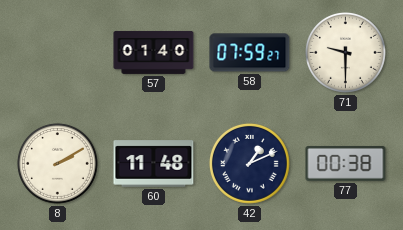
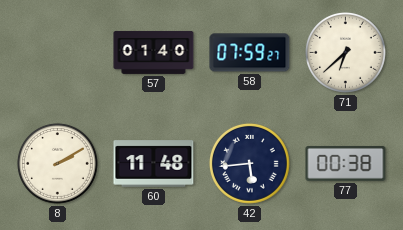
71: 9:30 -> 6:38 (345, 52)
42: 1:11 -> 5:44 (249, 163)
